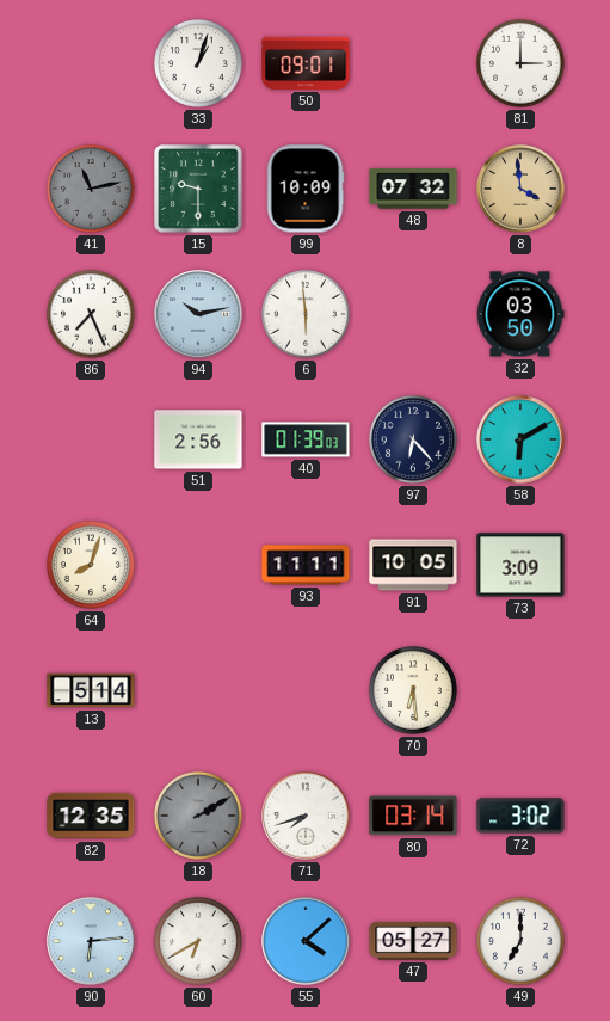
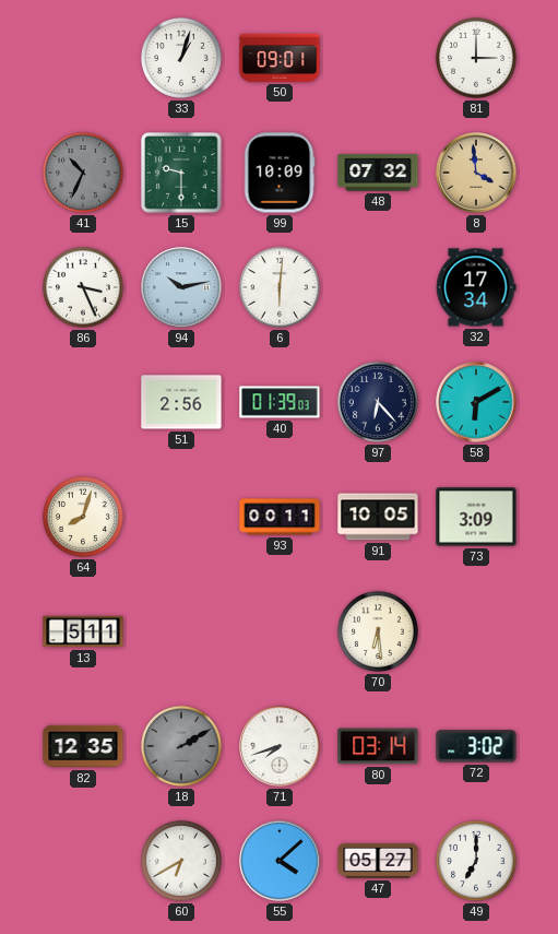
41: 11:13 -> 10:34 (83, 173)
86: 7:26 -> 3:26 (83, 287)
6: 5:59 -> 6:01 (280, 287)
32: 03:50 -> 17:34 (476, 287)
93: 11:11 -> 00:11 (280, 517)
13: 5:14 -> 5:11 (83, 631)
90: 6:14 -> none (91, 941)
